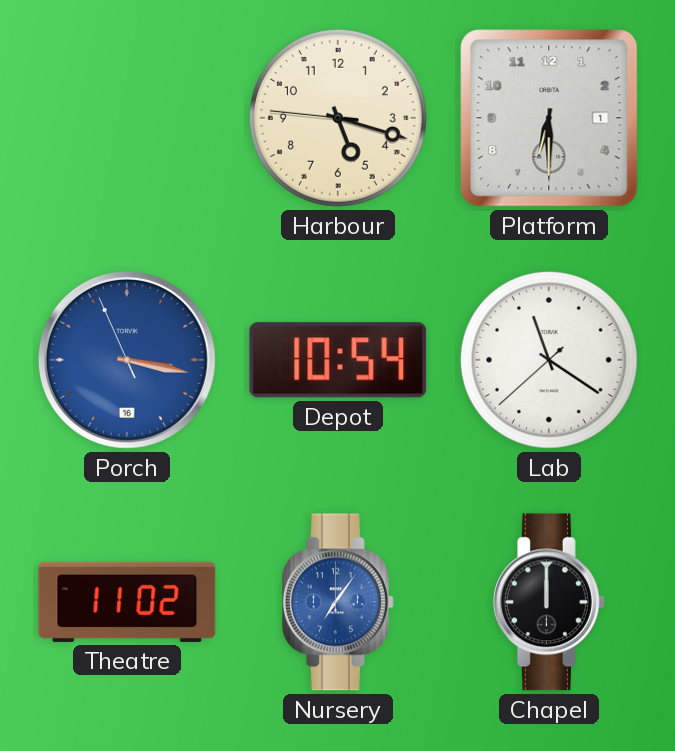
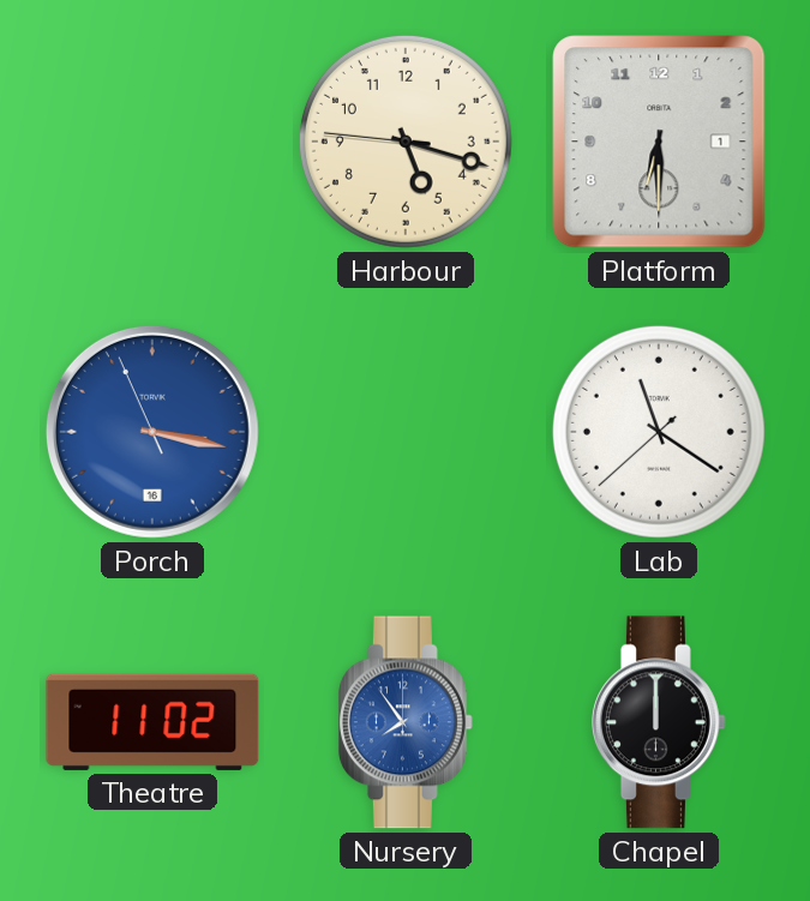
Depot: 10:54 -> none (338, 360)
Nursery: 7:06 -> 7:54 (406, 722)
